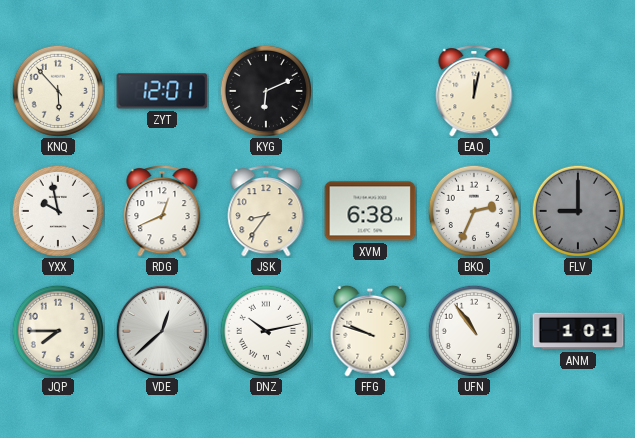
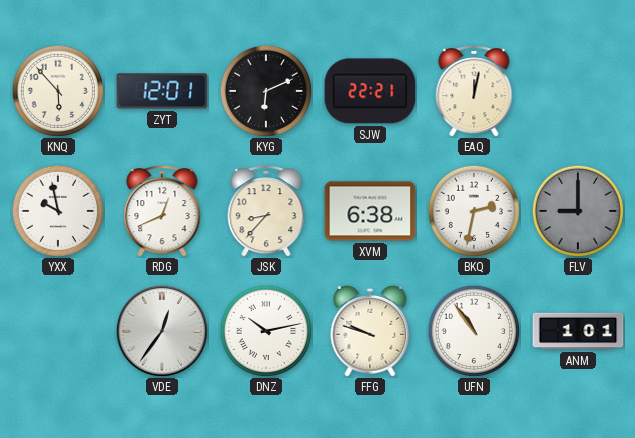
SJW: none -> 22:21 (370, 91)
JSK: 8:36 -> 8:37 (266, 211)
BKQ: 2:34 -> 2:32 (473, 210)
JQP: 7:45 -> none (57, 330)
VDE: 12:38 -> 12:36 (161, 330)
